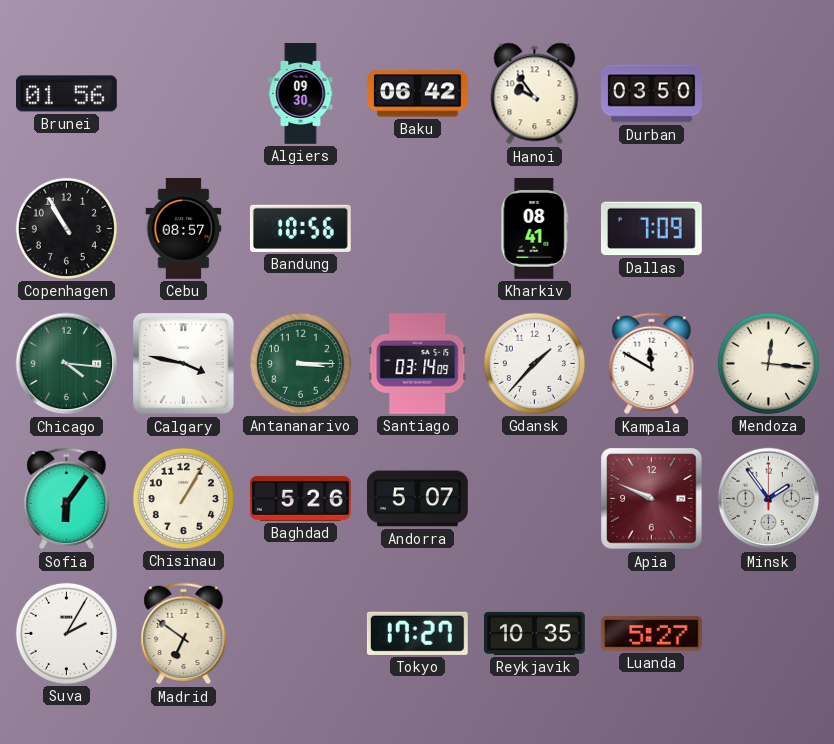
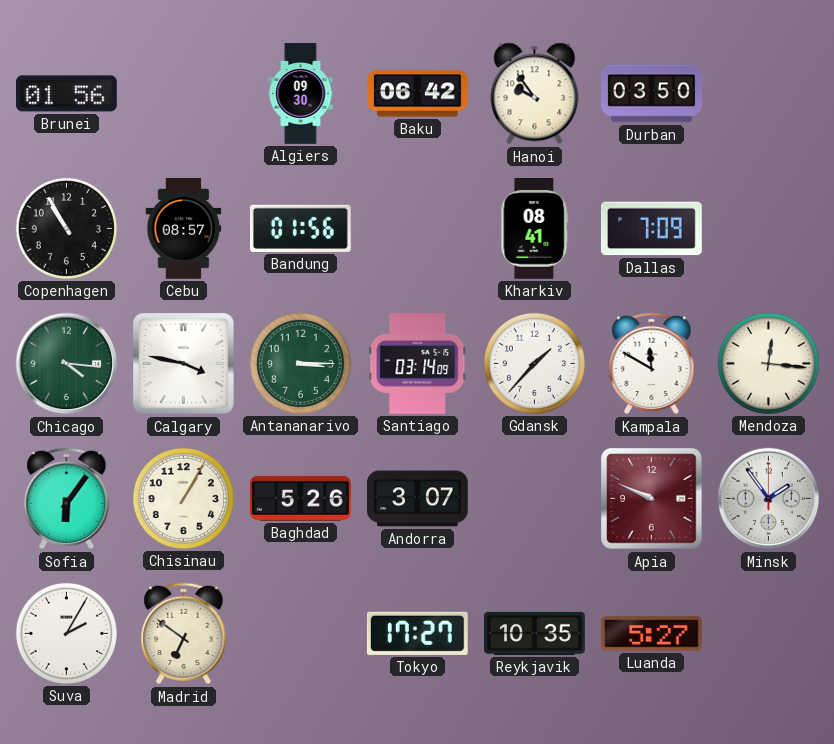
Bandung: 10:56 -> 01:56 (301, 228)
Andorra: 5:07 -> 3:07 (418, 499)
